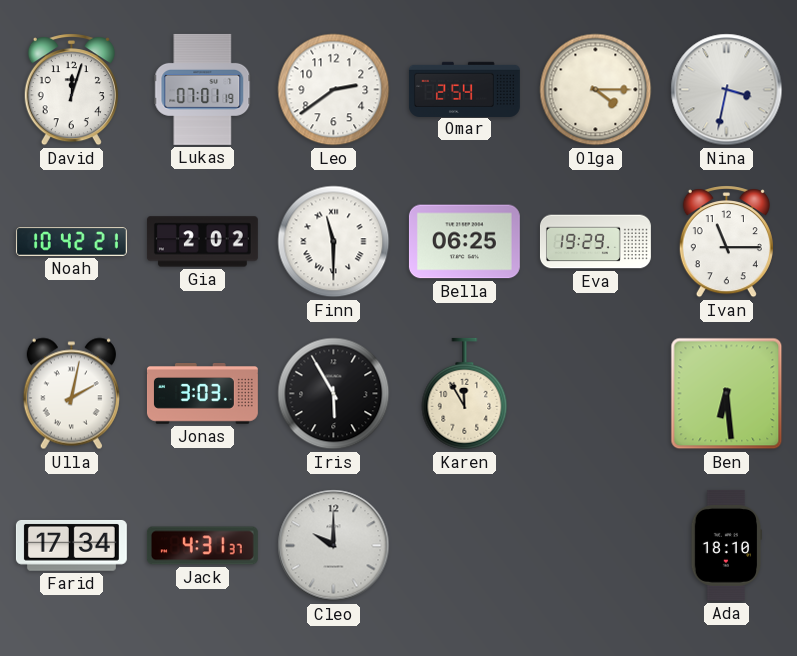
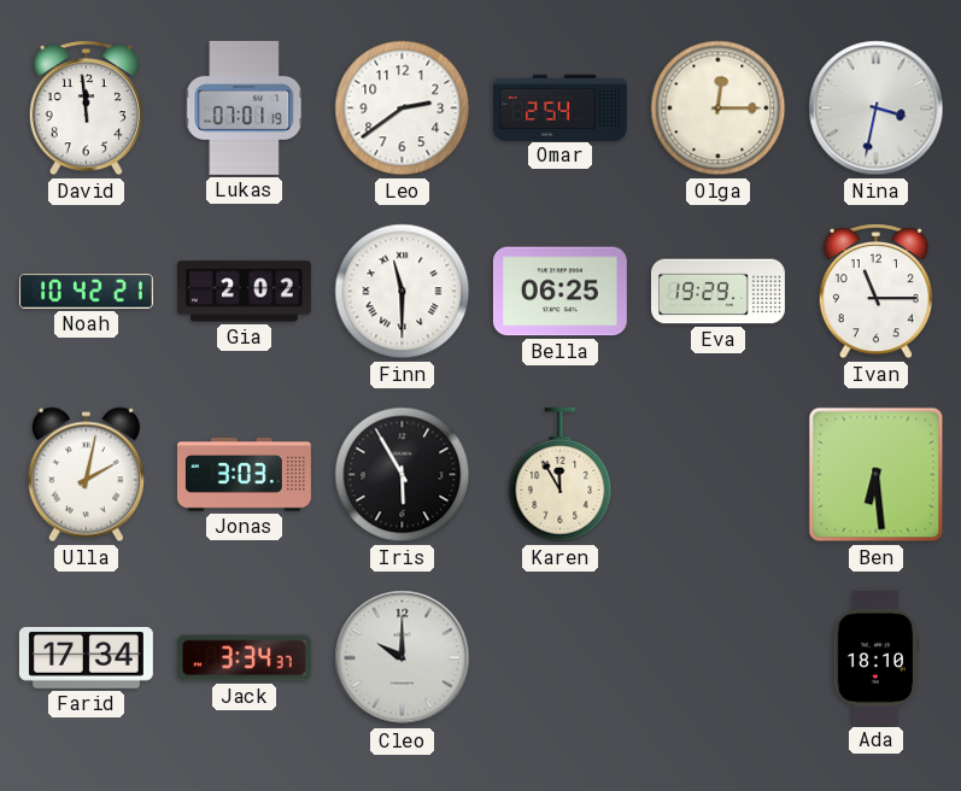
David: 12:03 -> 11:59 (86, 109)
Olga: 4:15 -> 12:15 (719, 109)
Jack: 4:31 -> 3:34 (244, 658)
